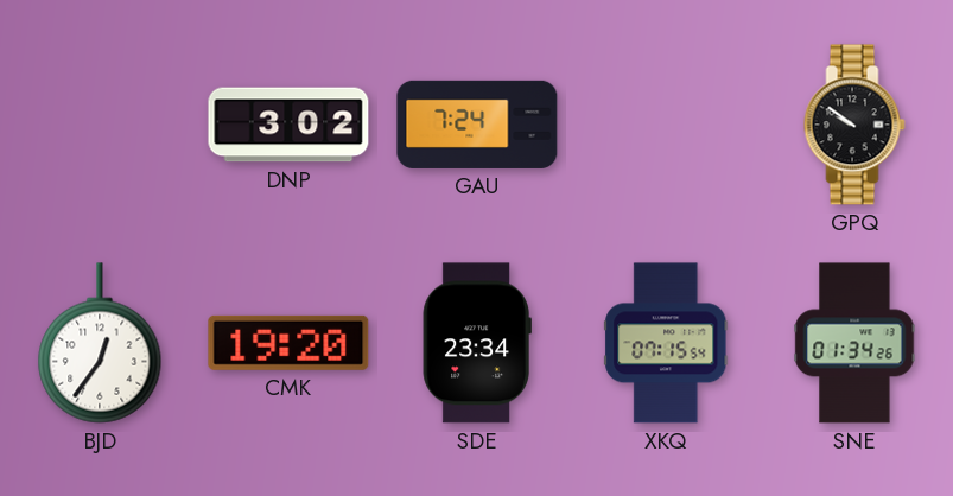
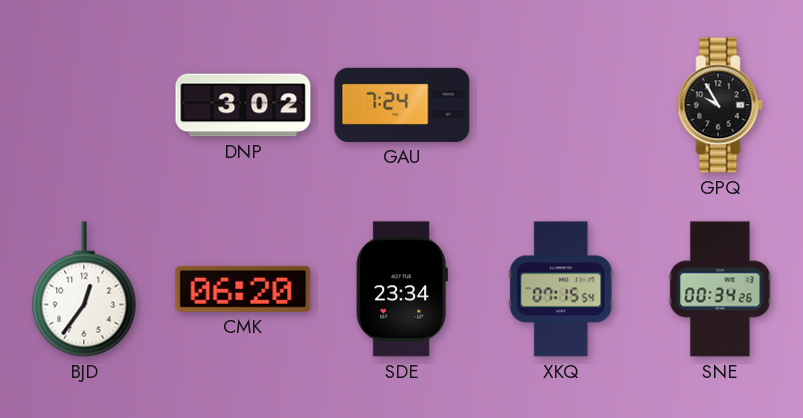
GPQ: 9:51 -> 9:55 (720, 105)
CMK: 19:20 -> 06:20 (243, 289)
SNE: 01:34 -> 00:34 (720, 289)
